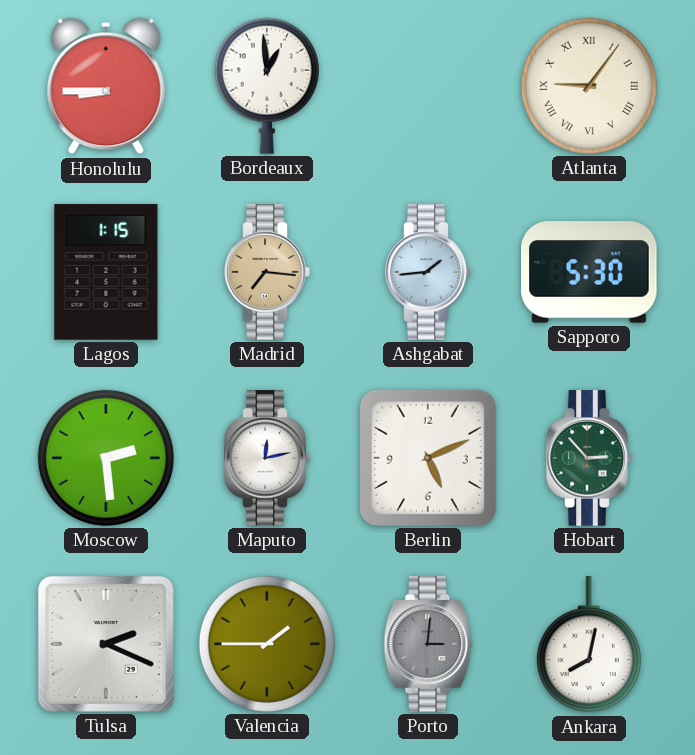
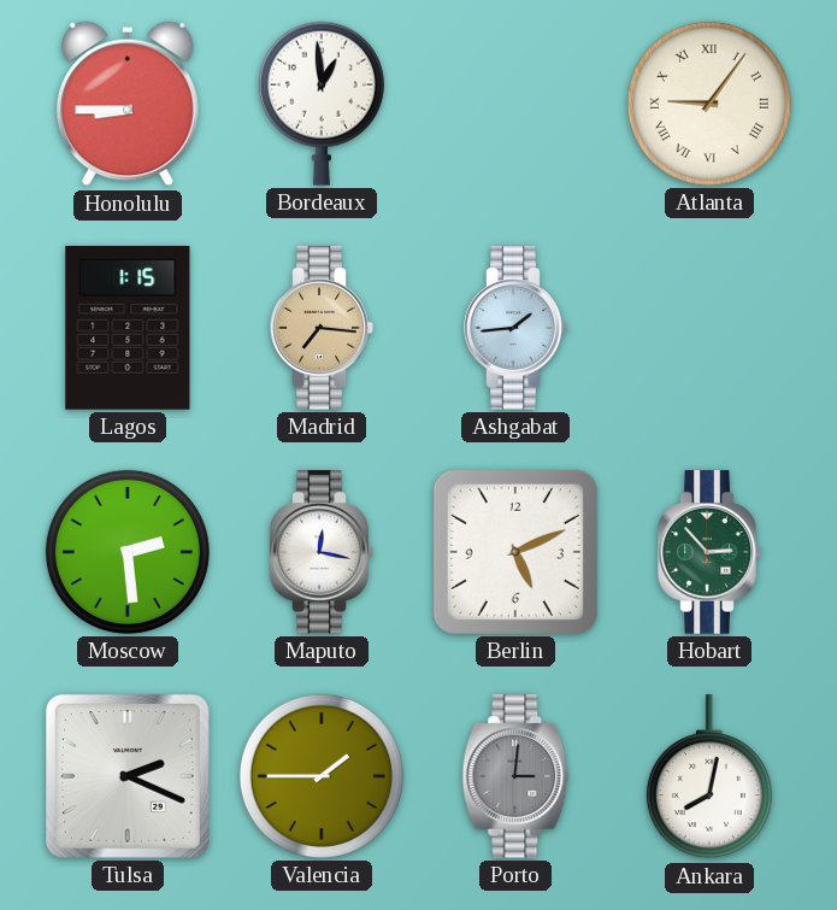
Sapporo: 5:30 -> none (589, 272)
Maputo: 12:13 -> 12:17 (322, 552)
